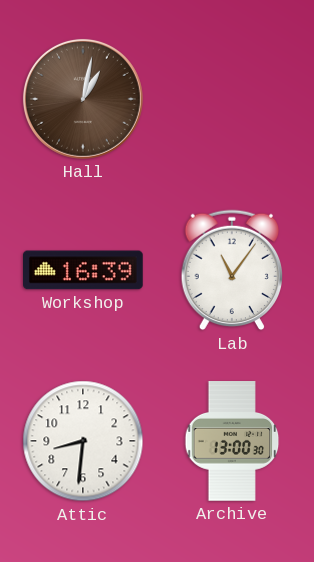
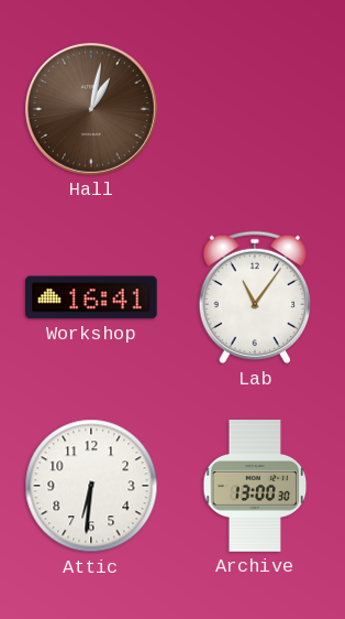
Workshop: 16:39 -> 16:41 (92, 297)
Attic: 8:31 -> 6:31 (91, 486)
